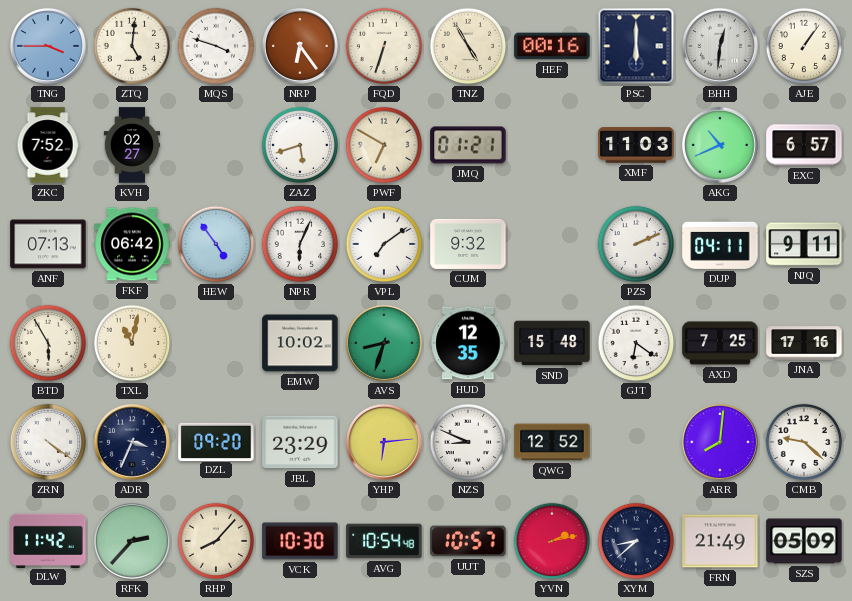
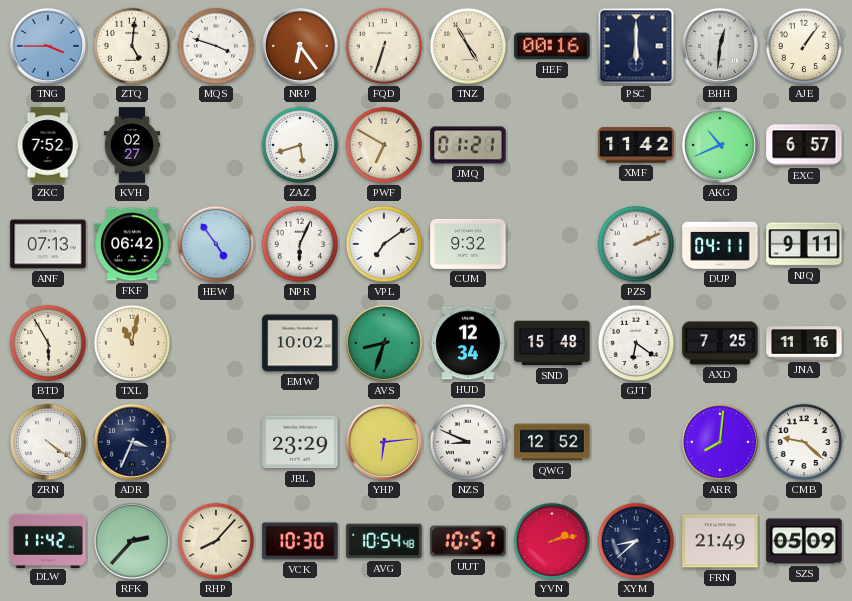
XMF: 11:03 -> 11:42 (636, 145)
HUD: 12:35 -> 12:34 (468, 343)
JNA: 17:16 -> 11:16 (804, 343)
DZL: 09:20 -> none (216, 441)
